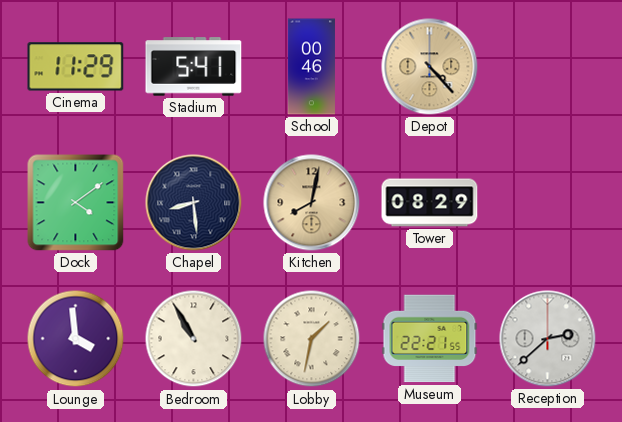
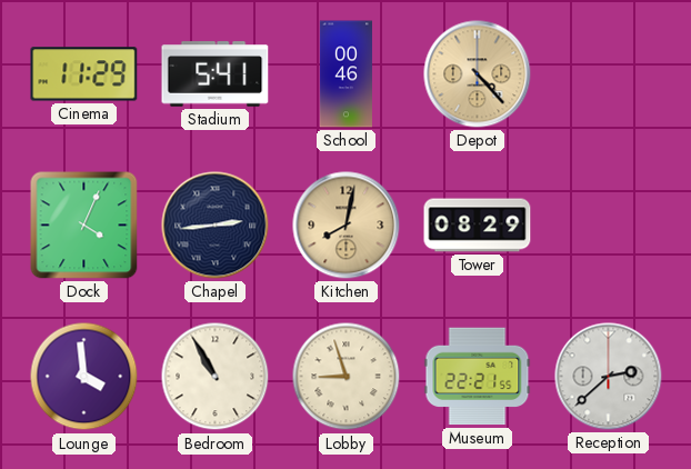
Dock: 4:09 -> 4:04 (84, 226)
Chapel: 8:29 -> 2:44 (216, 226)
Lobby: 1:32 -> 8:57 (347, 377)
